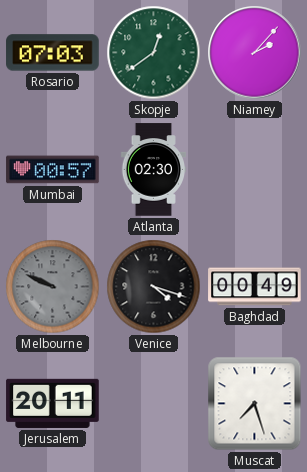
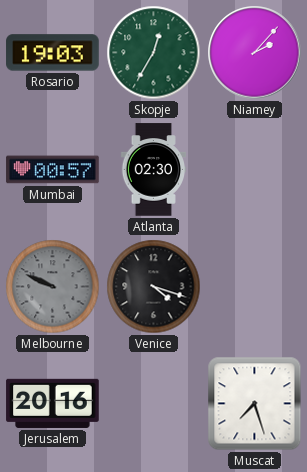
Rosario: 07:03 -> 19:03 (53, 53)
Skopje: 12:39 -> 12:35 (154, 53)
Baghdad: 00:49 -> none (255, 287)
Jerusalem: 20:11 -> 20:16 (53, 403)
